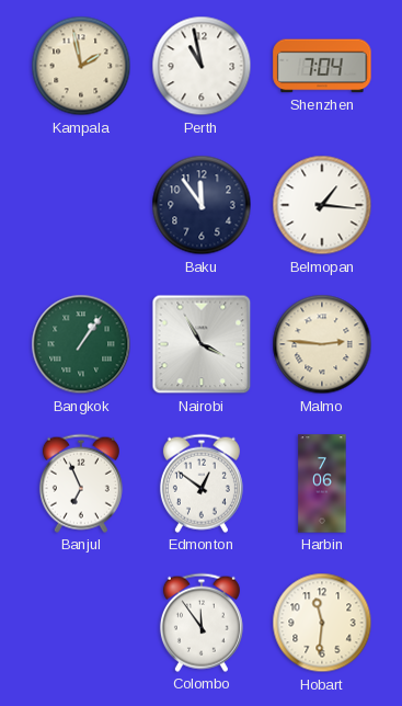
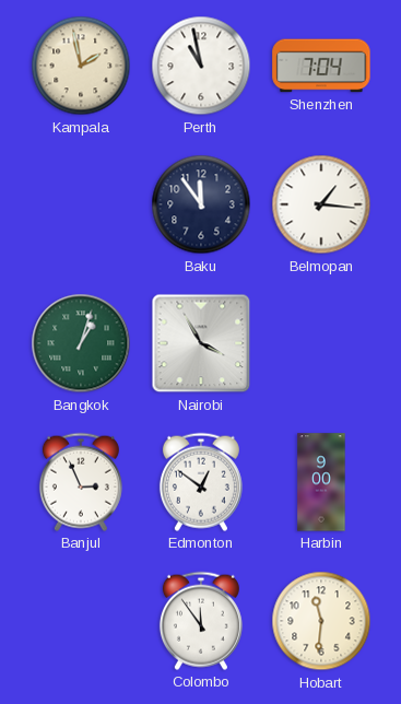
Bangkok: 1:06 -> 1:03 (81, 343)
Malmo: 2:46 -> none (322, 344)
Banjul: 6:56 -> 2:56 (81, 482)
Harbin: 7:06 -> 9:00 (321, 482)
